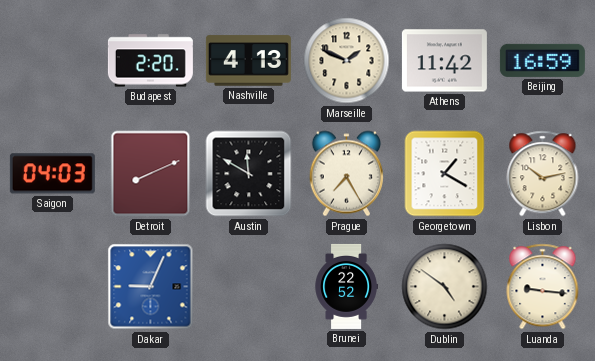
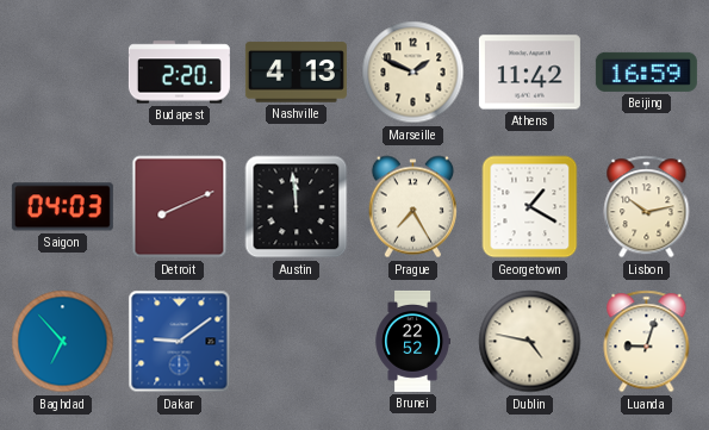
Austin: 11:50 -> 11:59 (297, 207)
Baghdad: none -> 6:53 (63, 342)
Dakar: 9:04 -> 9:09 (180, 342)
Dublin: 4:51 -> 4:47 (530, 342)
Luanda: 9:16 -> 9:03 (647, 342)
